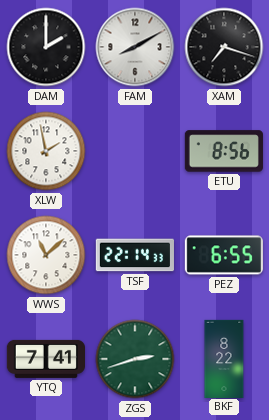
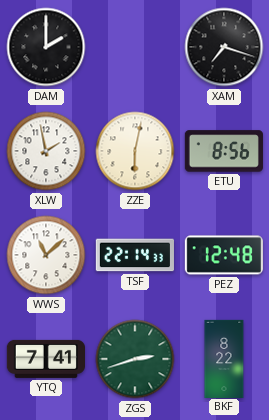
FAM: 8:10 -> none (135, 47)
ZZE: none -> 6:02 (135, 151)
PEZ: 6:55 -> 12:48 (224, 255)
